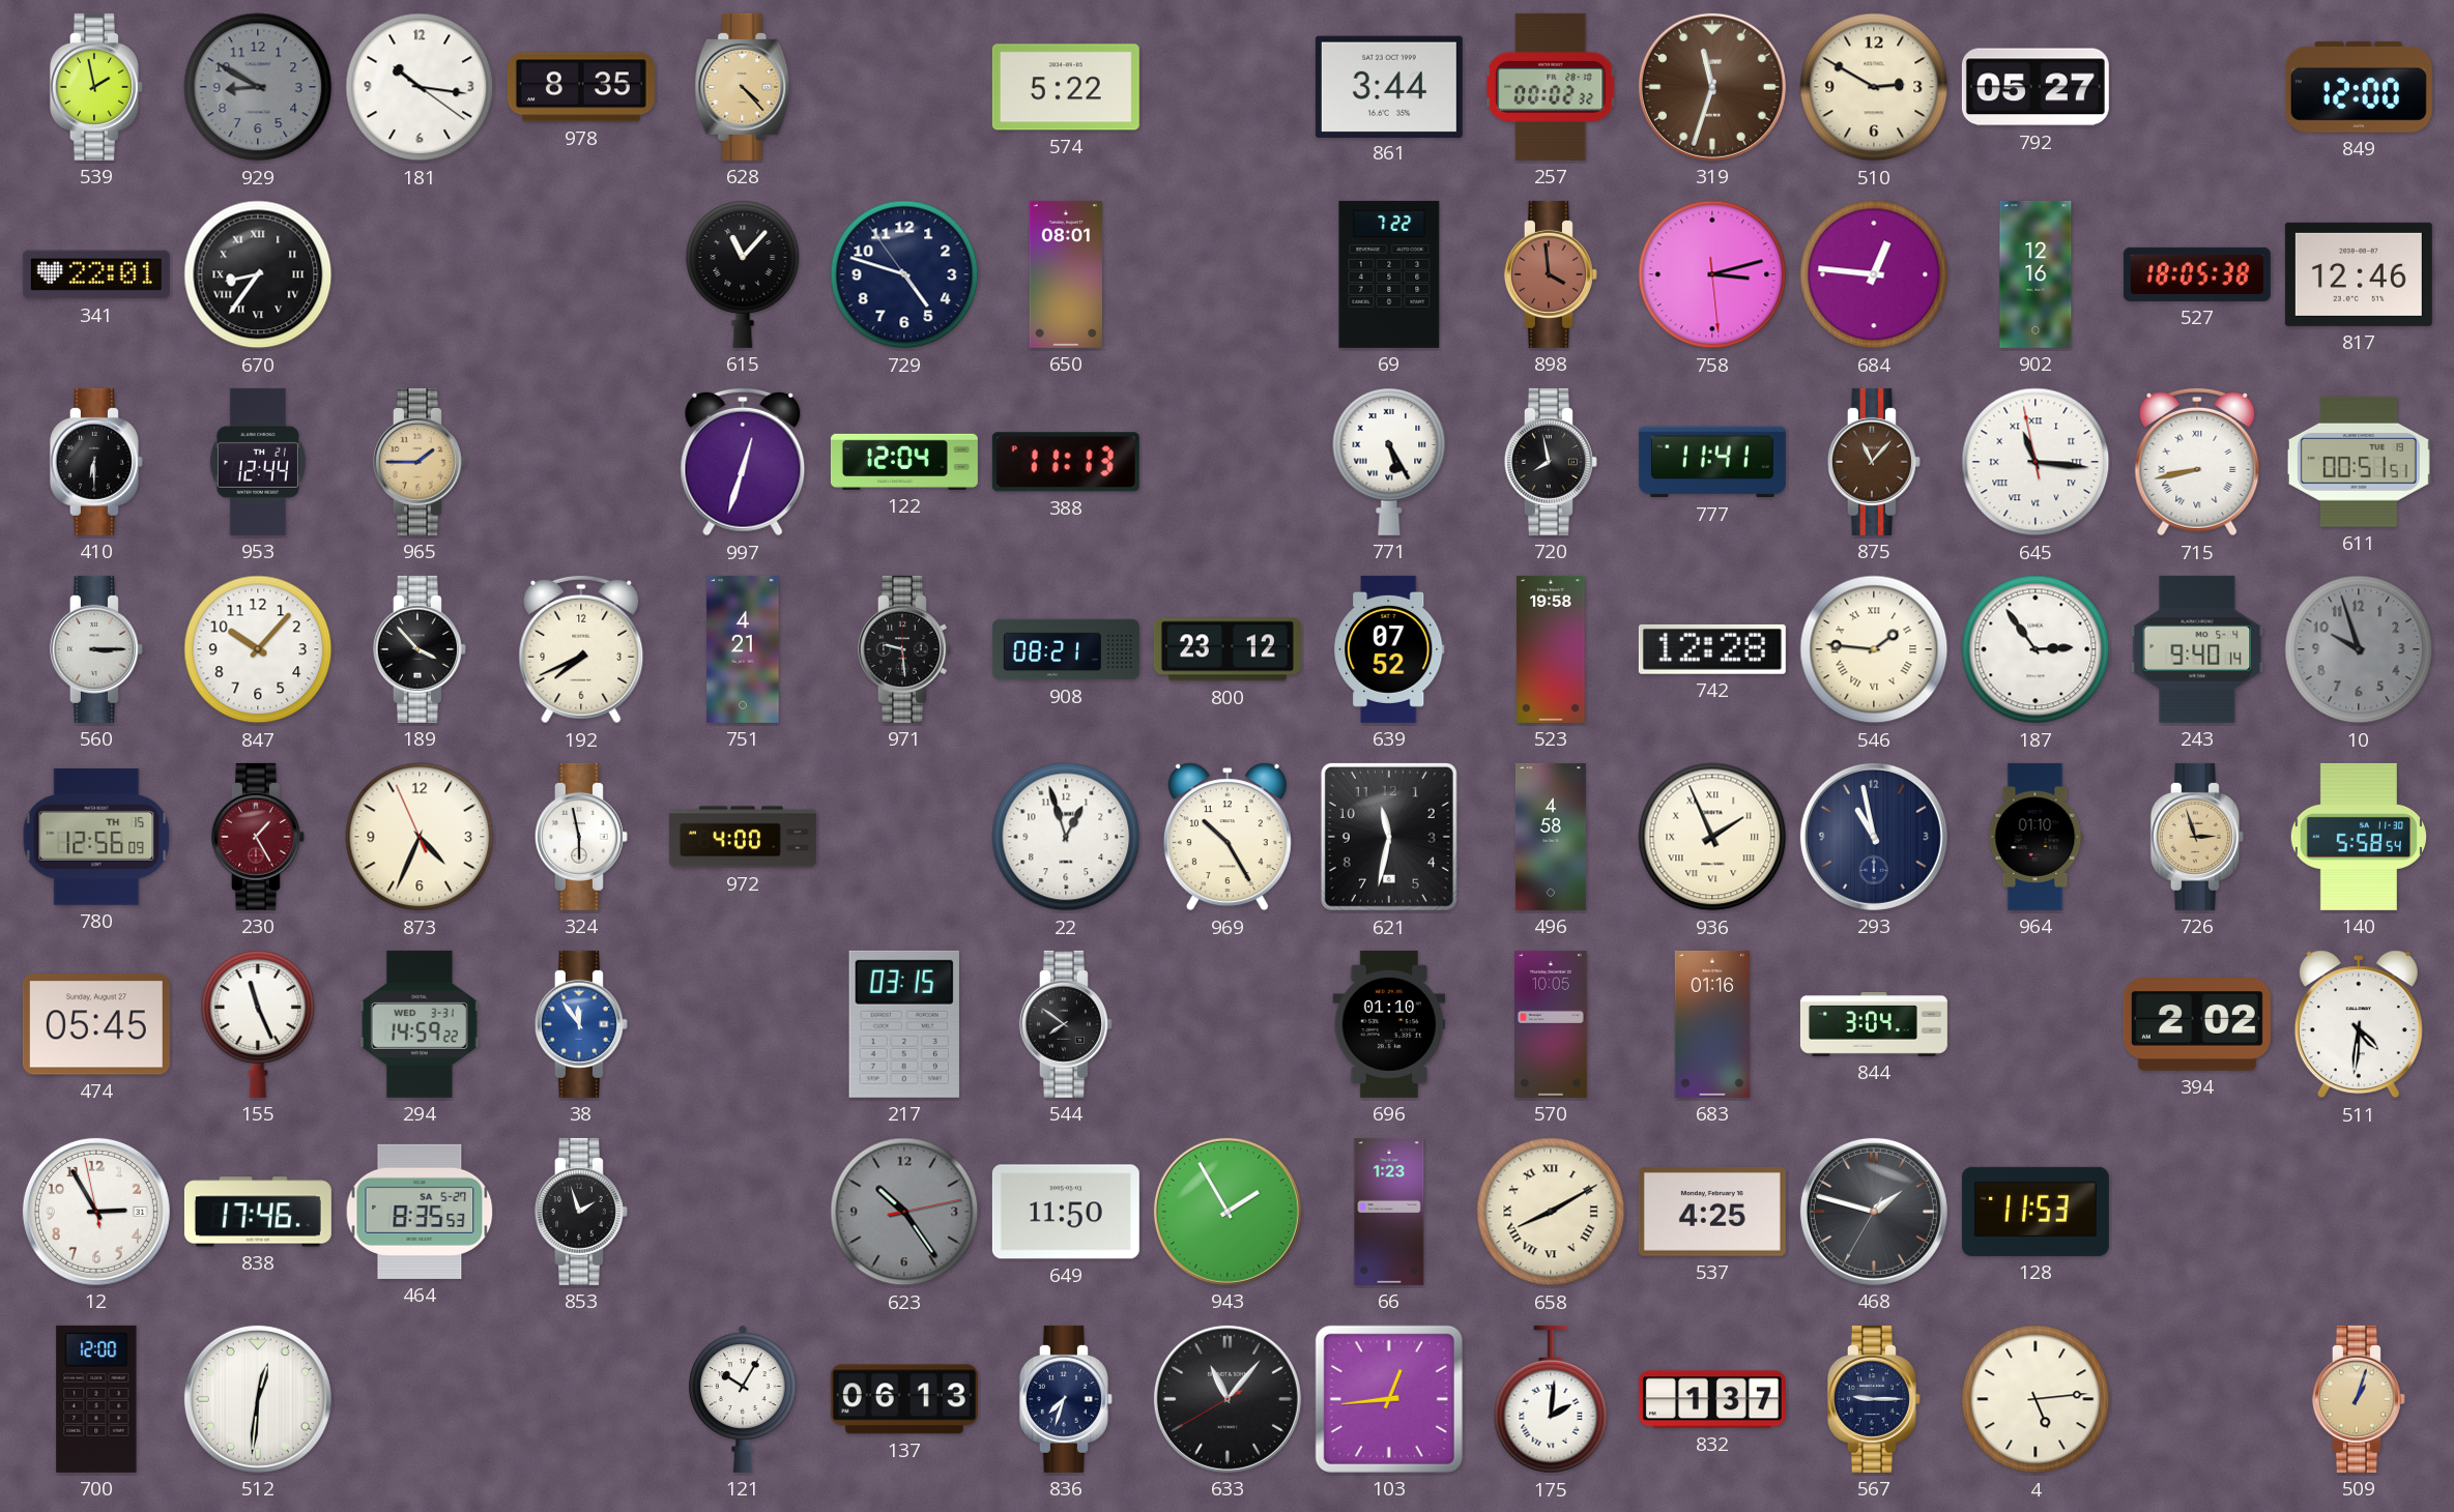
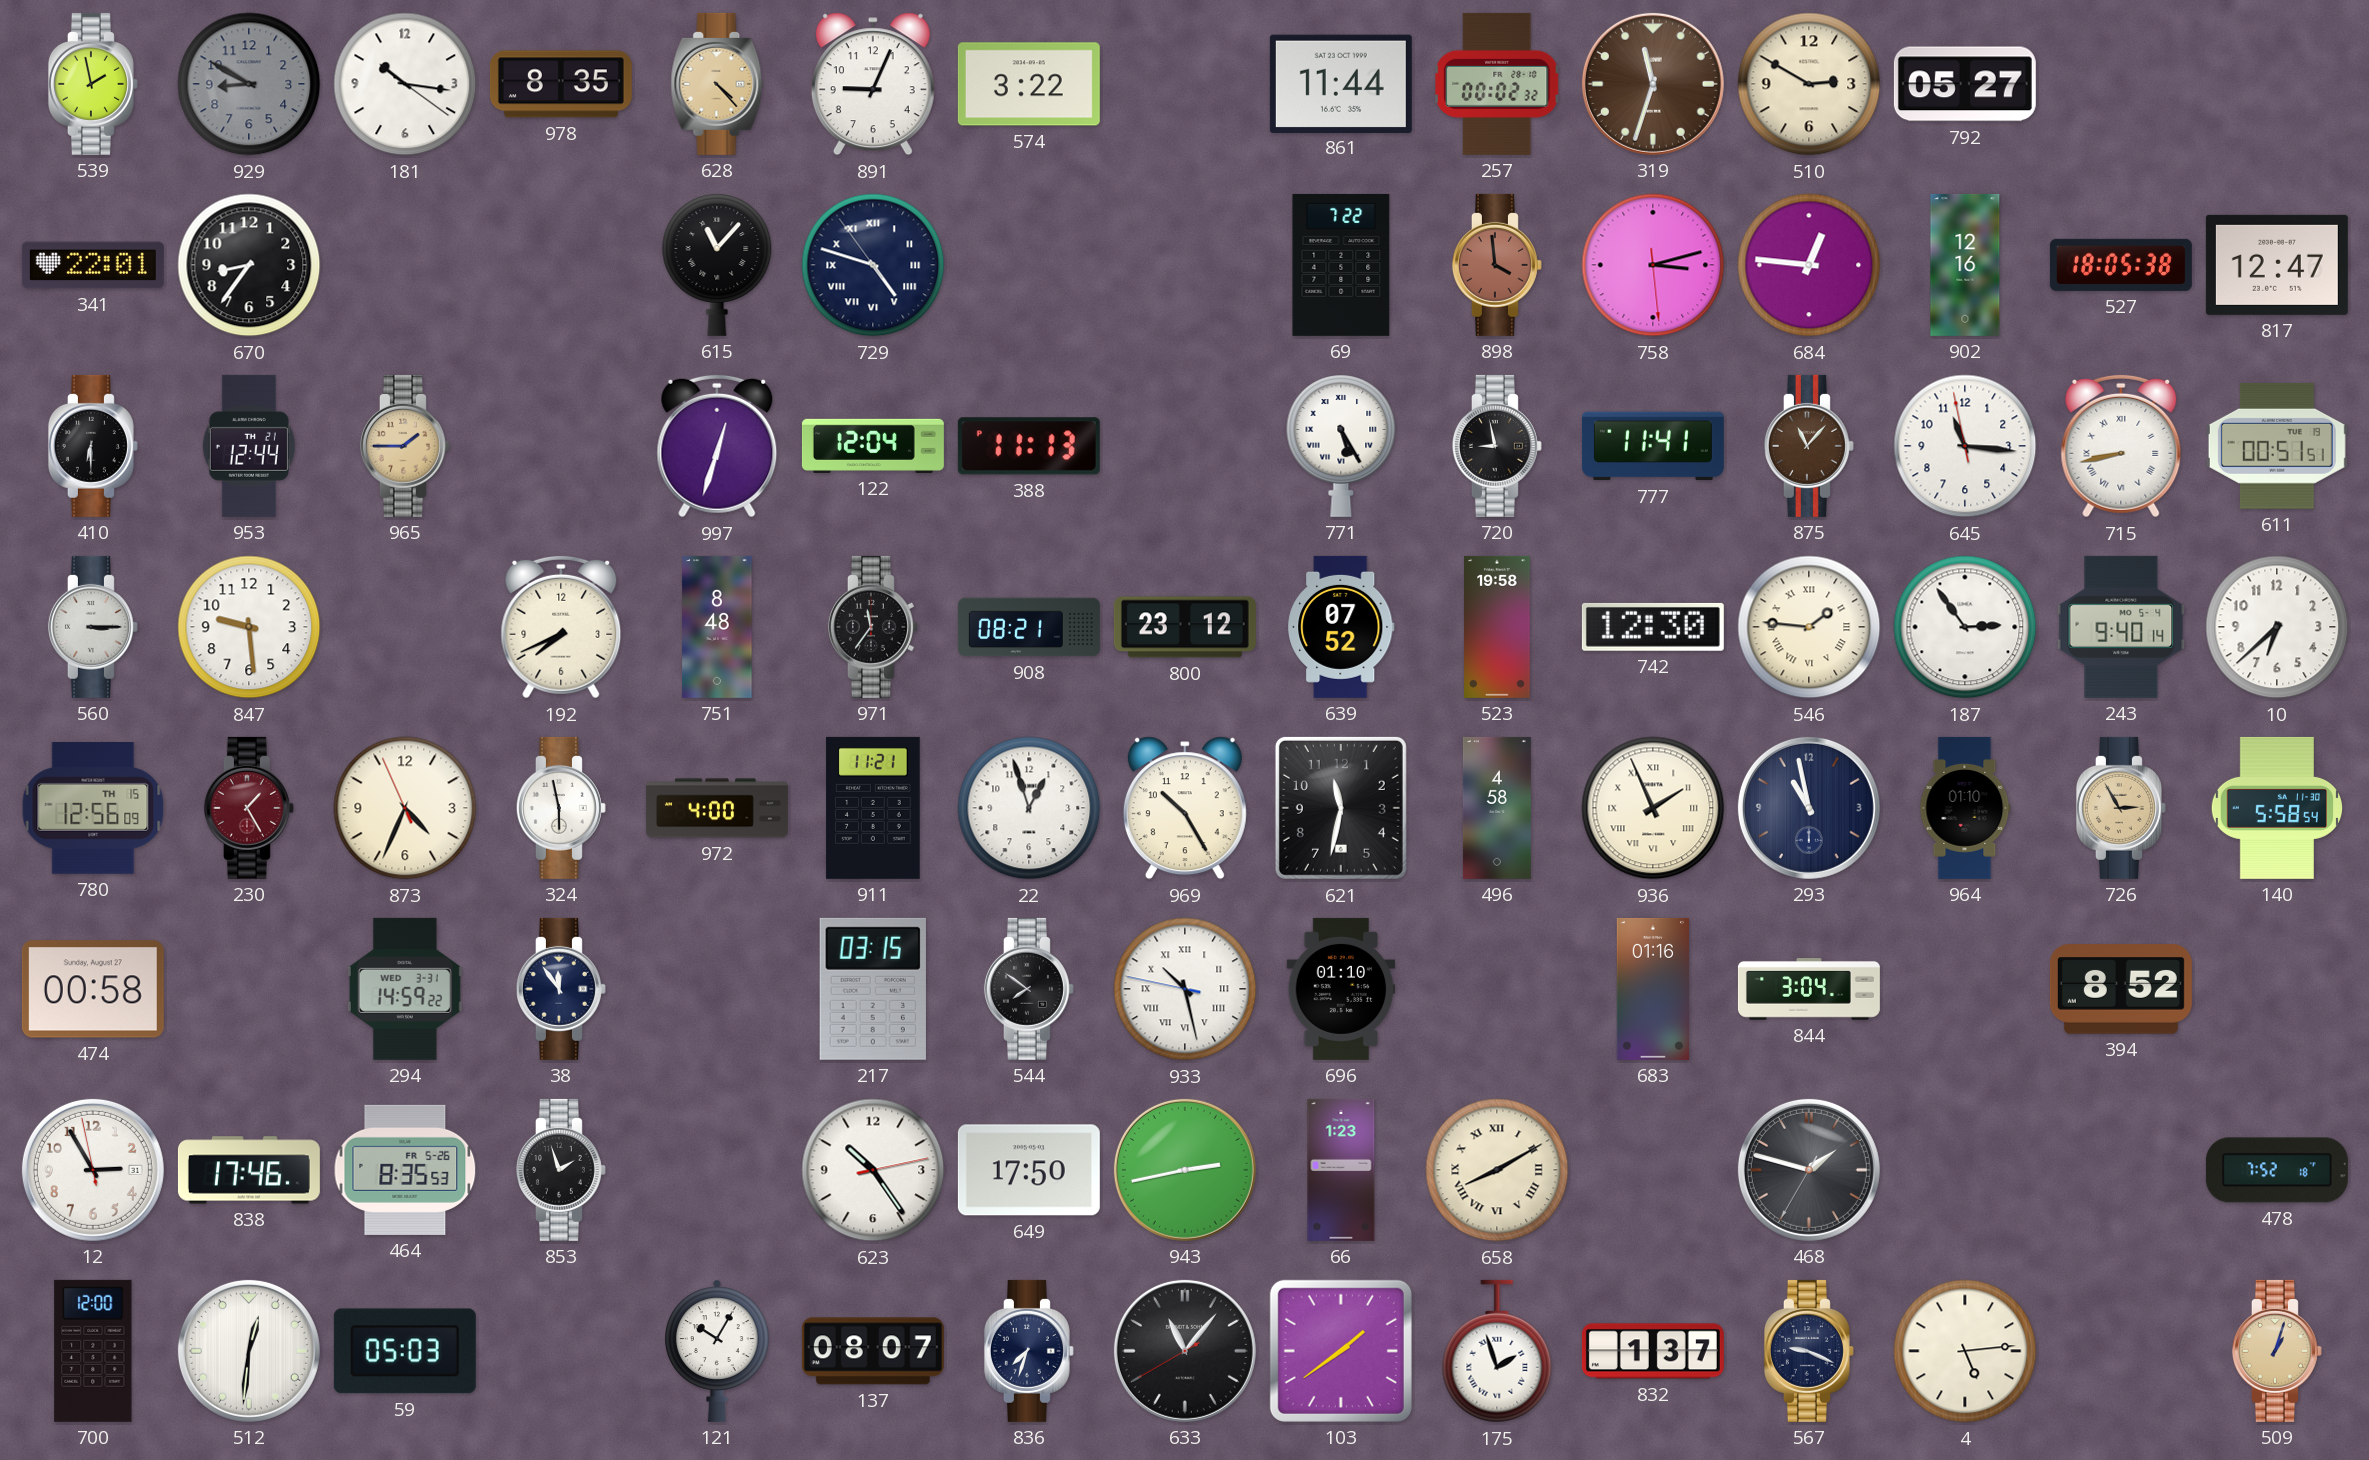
891: none -> 9:04 (873, 84)
574: 5:22 -> 3:22 (1029, 84)
861: 3:44 -> 11:44 (1341, 83)
849: 12:00 -> none (2359, 87)
670 numerals: Roman -> Arabic (249, 265)
729 numerals: Arabic -> Roman (873, 265)
650: 08:01 -> none (1065, 274)
817: 12:46 -> 12:47 (2277, 265)
720: 7:58 -> 8:58 (1497, 446)
645 numerals: Roman -> Arabic (1965, 446)
847: 10:07 -> 9:29 (249, 627)
189: 3:53 -> none (420, 649)
751: 4:21 -> 8:48 (717, 627)
971: 9:29 -> 11:36 (873, 627)
742: 12:28 -> 12:30 (1653, 627)
10: 9:57 -> 6:38 (2277, 627)
10 dial: grey -> white (2277, 627)
911: none -> 11:21 (873, 808)
726: 2:57 -> 2:55 (2121, 808)
474: 05:45 -> 00:58 (93, 989)
155: 11:26 -> none (258, 1024)
38 dial: blue -> navy (561, 989)
933: none -> 10:27 (1185, 989)
570: 10:05 -> none (1552, 1024)
394: 2:02 -> 8:52 (2121, 989)
511: 4:31 -> none (2359, 1024)
464 date: SA 5-27 -> FR 5-26 (405, 1170)
623 dial: grey -> white (873, 1170)
649: 11:50 -> 17:50 (1029, 1170)
943: 1:55 -> 2:43 (1185, 1170)
537: 4:25 -> none (1712, 1212)
128: 11:53 -> none (2036, 1212)
478: none -> 7:52 (2277, 1170)
59: none -> 05:03 (405, 1351)
137: 06:13 -> 08:07 (873, 1351)
103: 12:44 -> 1:39 (1341, 1351)
175: 2:01 -> 1:57 (1497, 1351)
567: 9:15 -> 9:19 (1809, 1351)
